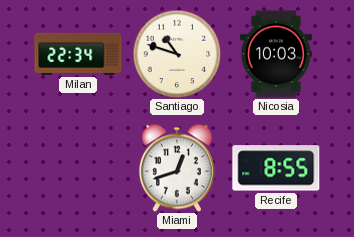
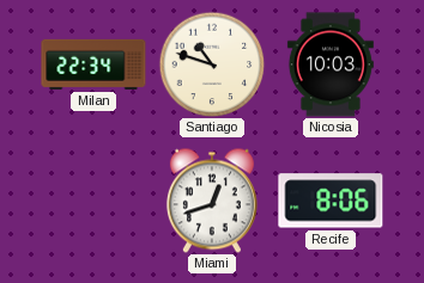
Recife: 8:55 -> 8:06 (331, 201)
